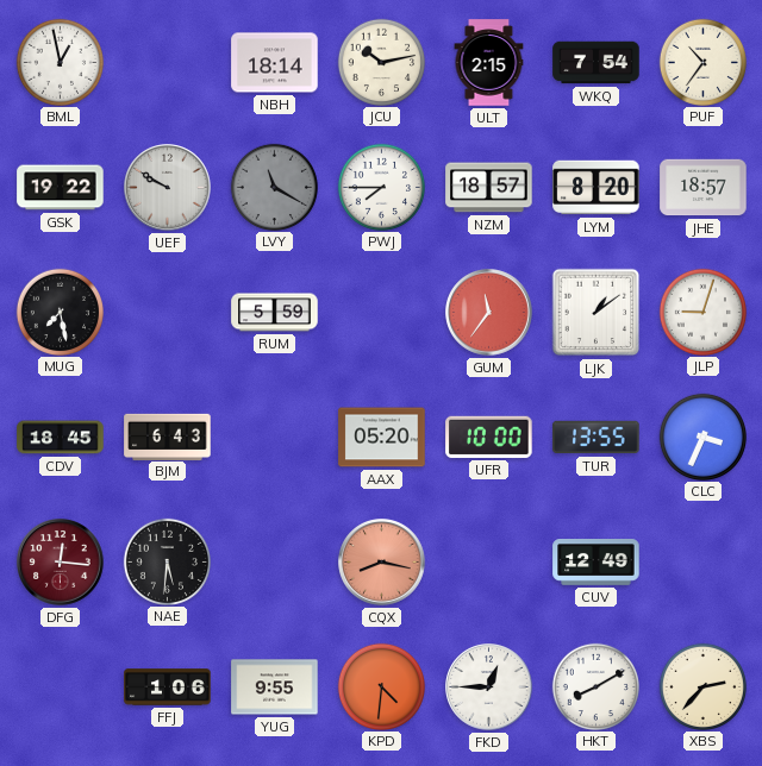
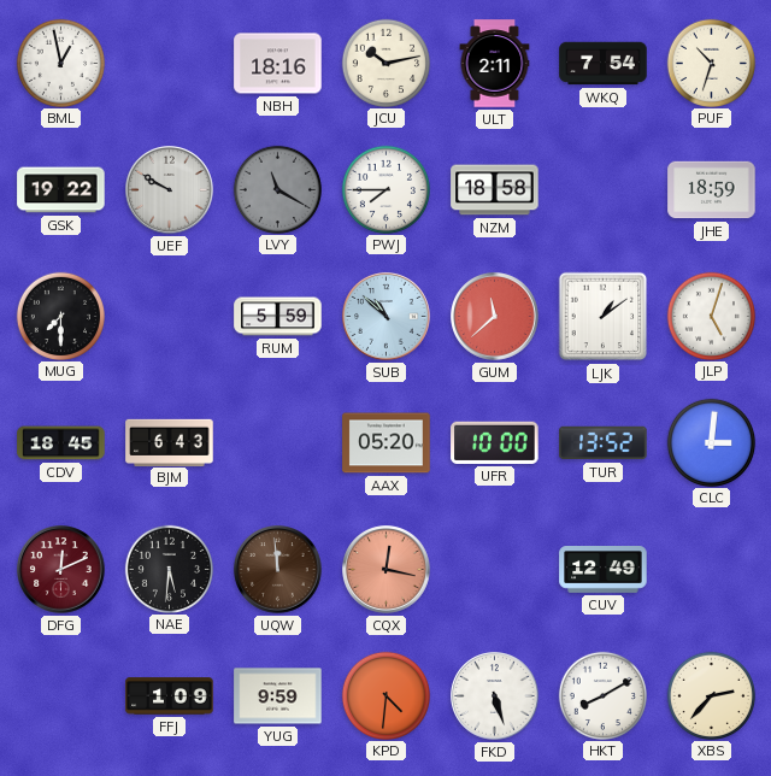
NBH: 18:14 -> 18:16 (278, 64)
ULT: 2:15 -> 2:11 (495, 64)
PUF: 10:36 -> 10:33 (711, 63)
NZM: 18:57 -> 18:58 (495, 190)
LYM: 8:20 -> none (597, 188)
JHE: 18:57 -> 18:59 (712, 190)
MUG: 7:28 -> 7:30 (60, 316)
SUB: none -> 10:52 (387, 317)
GUM: 11:36 -> 11:38 (495, 317)
JLP: 9:03 -> 5:03 (711, 316)
TUR: 13:55 -> 13:52 (604, 443)
CLC: 3:34 -> 3:01 (711, 442)
DFG: 12:16 -> 12:11 (61, 570)
UQW: none -> 11:59 (278, 570)
CQX: 8:17 -> 12:17 (387, 570)
FFJ: 1:06 -> 1:09 (170, 696)
YUG: 9:55 -> 9:59 (278, 696)
FKD: 12:45 -> 5:27 (495, 696)
